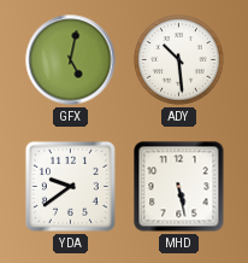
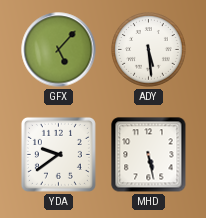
GFX: 5:02 -> 5:07 (59, 50)
ADY: 10:29 -> 5:29 (149, 50)
